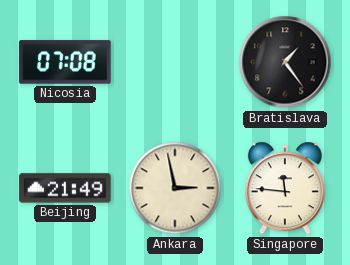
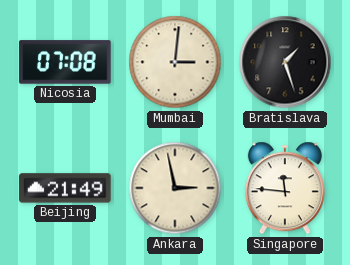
Mumbai: none -> 3:01 (175, 62)
Bratislava: 1:24 -> 1:27 (285, 62)
